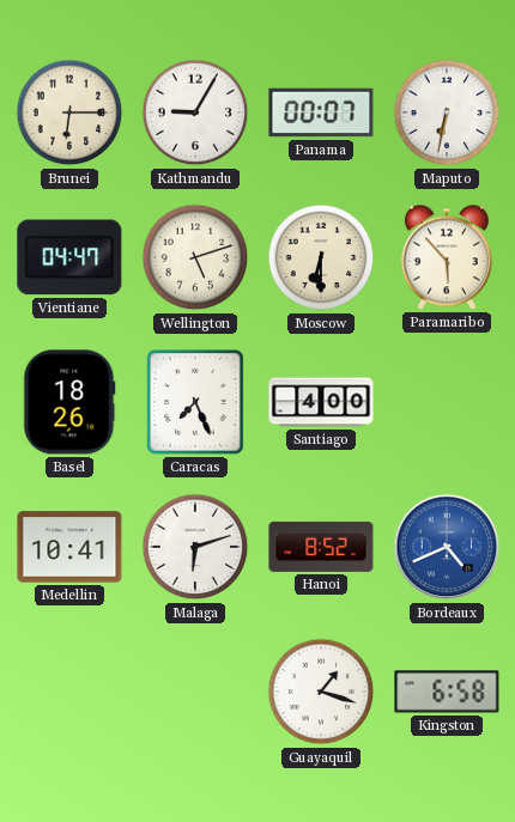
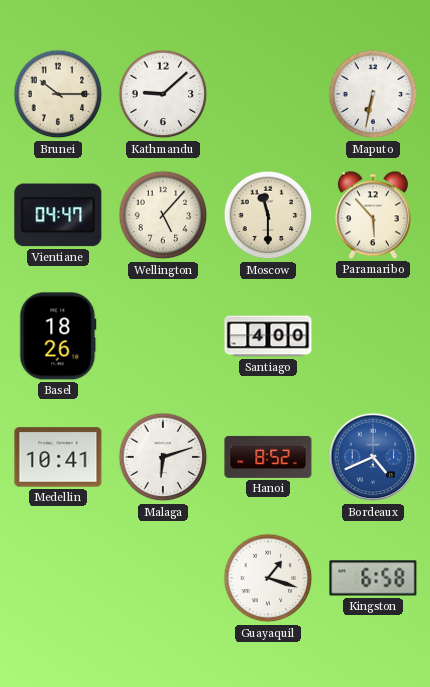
Brunei: 6:15 -> 10:15 (58, 94)
Kathmandu: 9:05 -> 9:08 (163, 94)
Panama: 00:07 -> none (321, 112)
Wellington: 5:12 -> 5:07 (163, 215)
Moscow: 6:30 -> 11:30 (268, 215)
Caracas: 7:26 -> none (195, 402)
